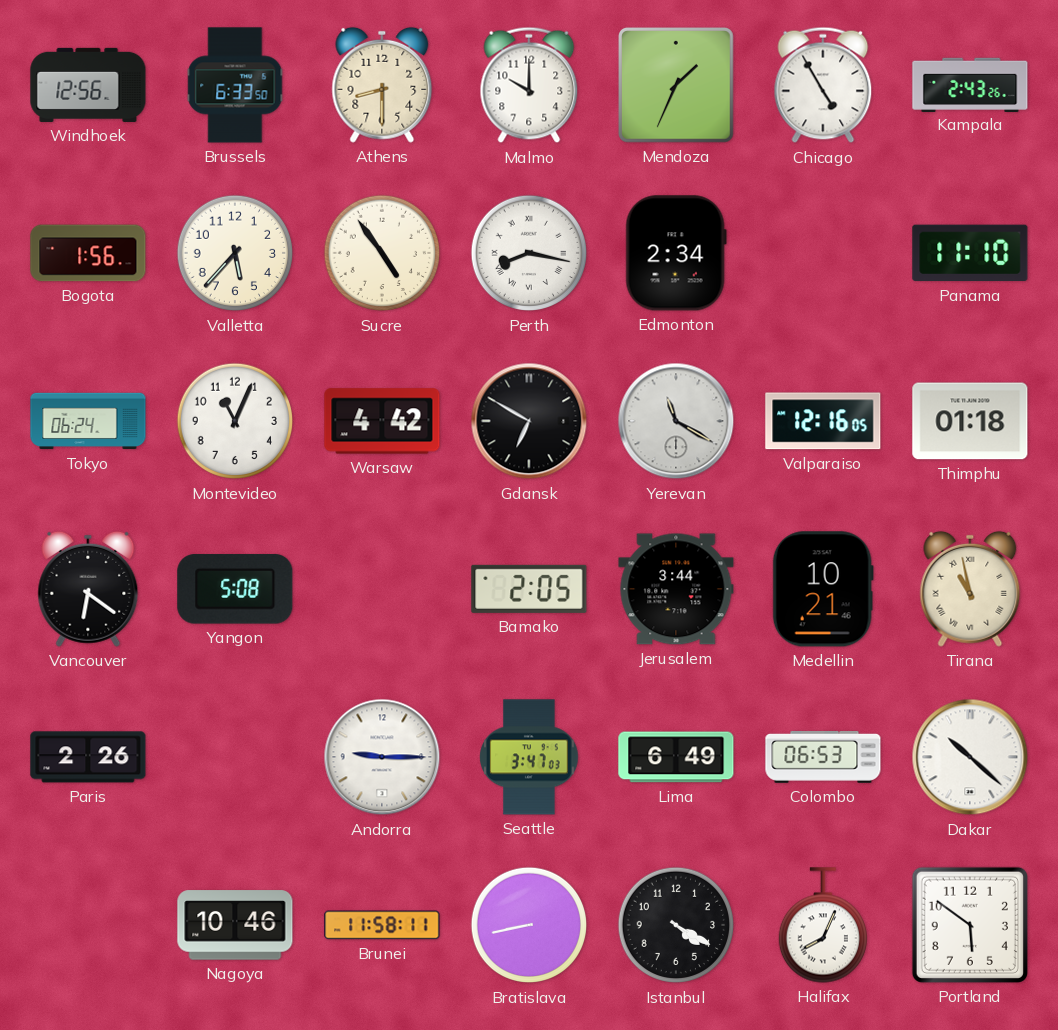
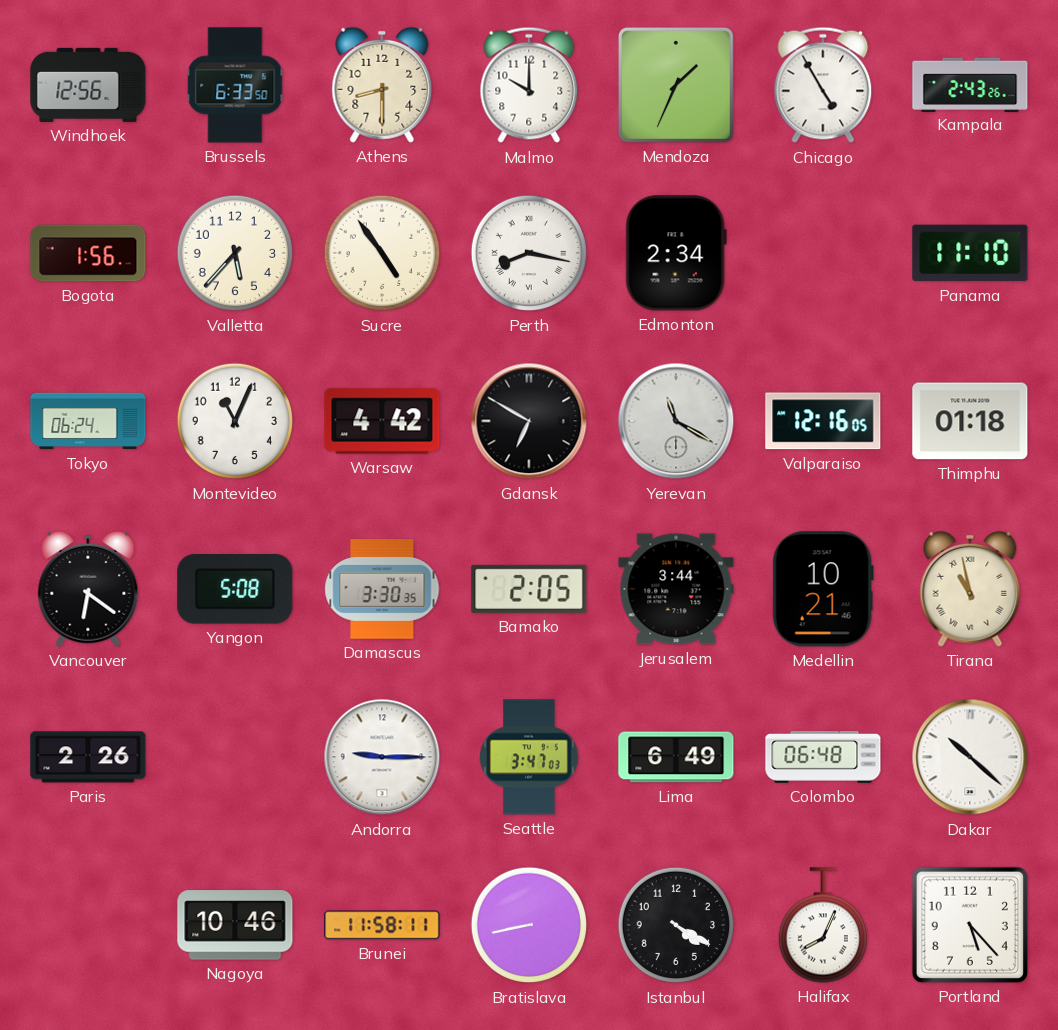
Damascus: none -> 3:30 (382, 589)
Colombo: 06:53 -> 06:48 (823, 757)
Portland: 5:51 -> 5:23 (970, 925)
